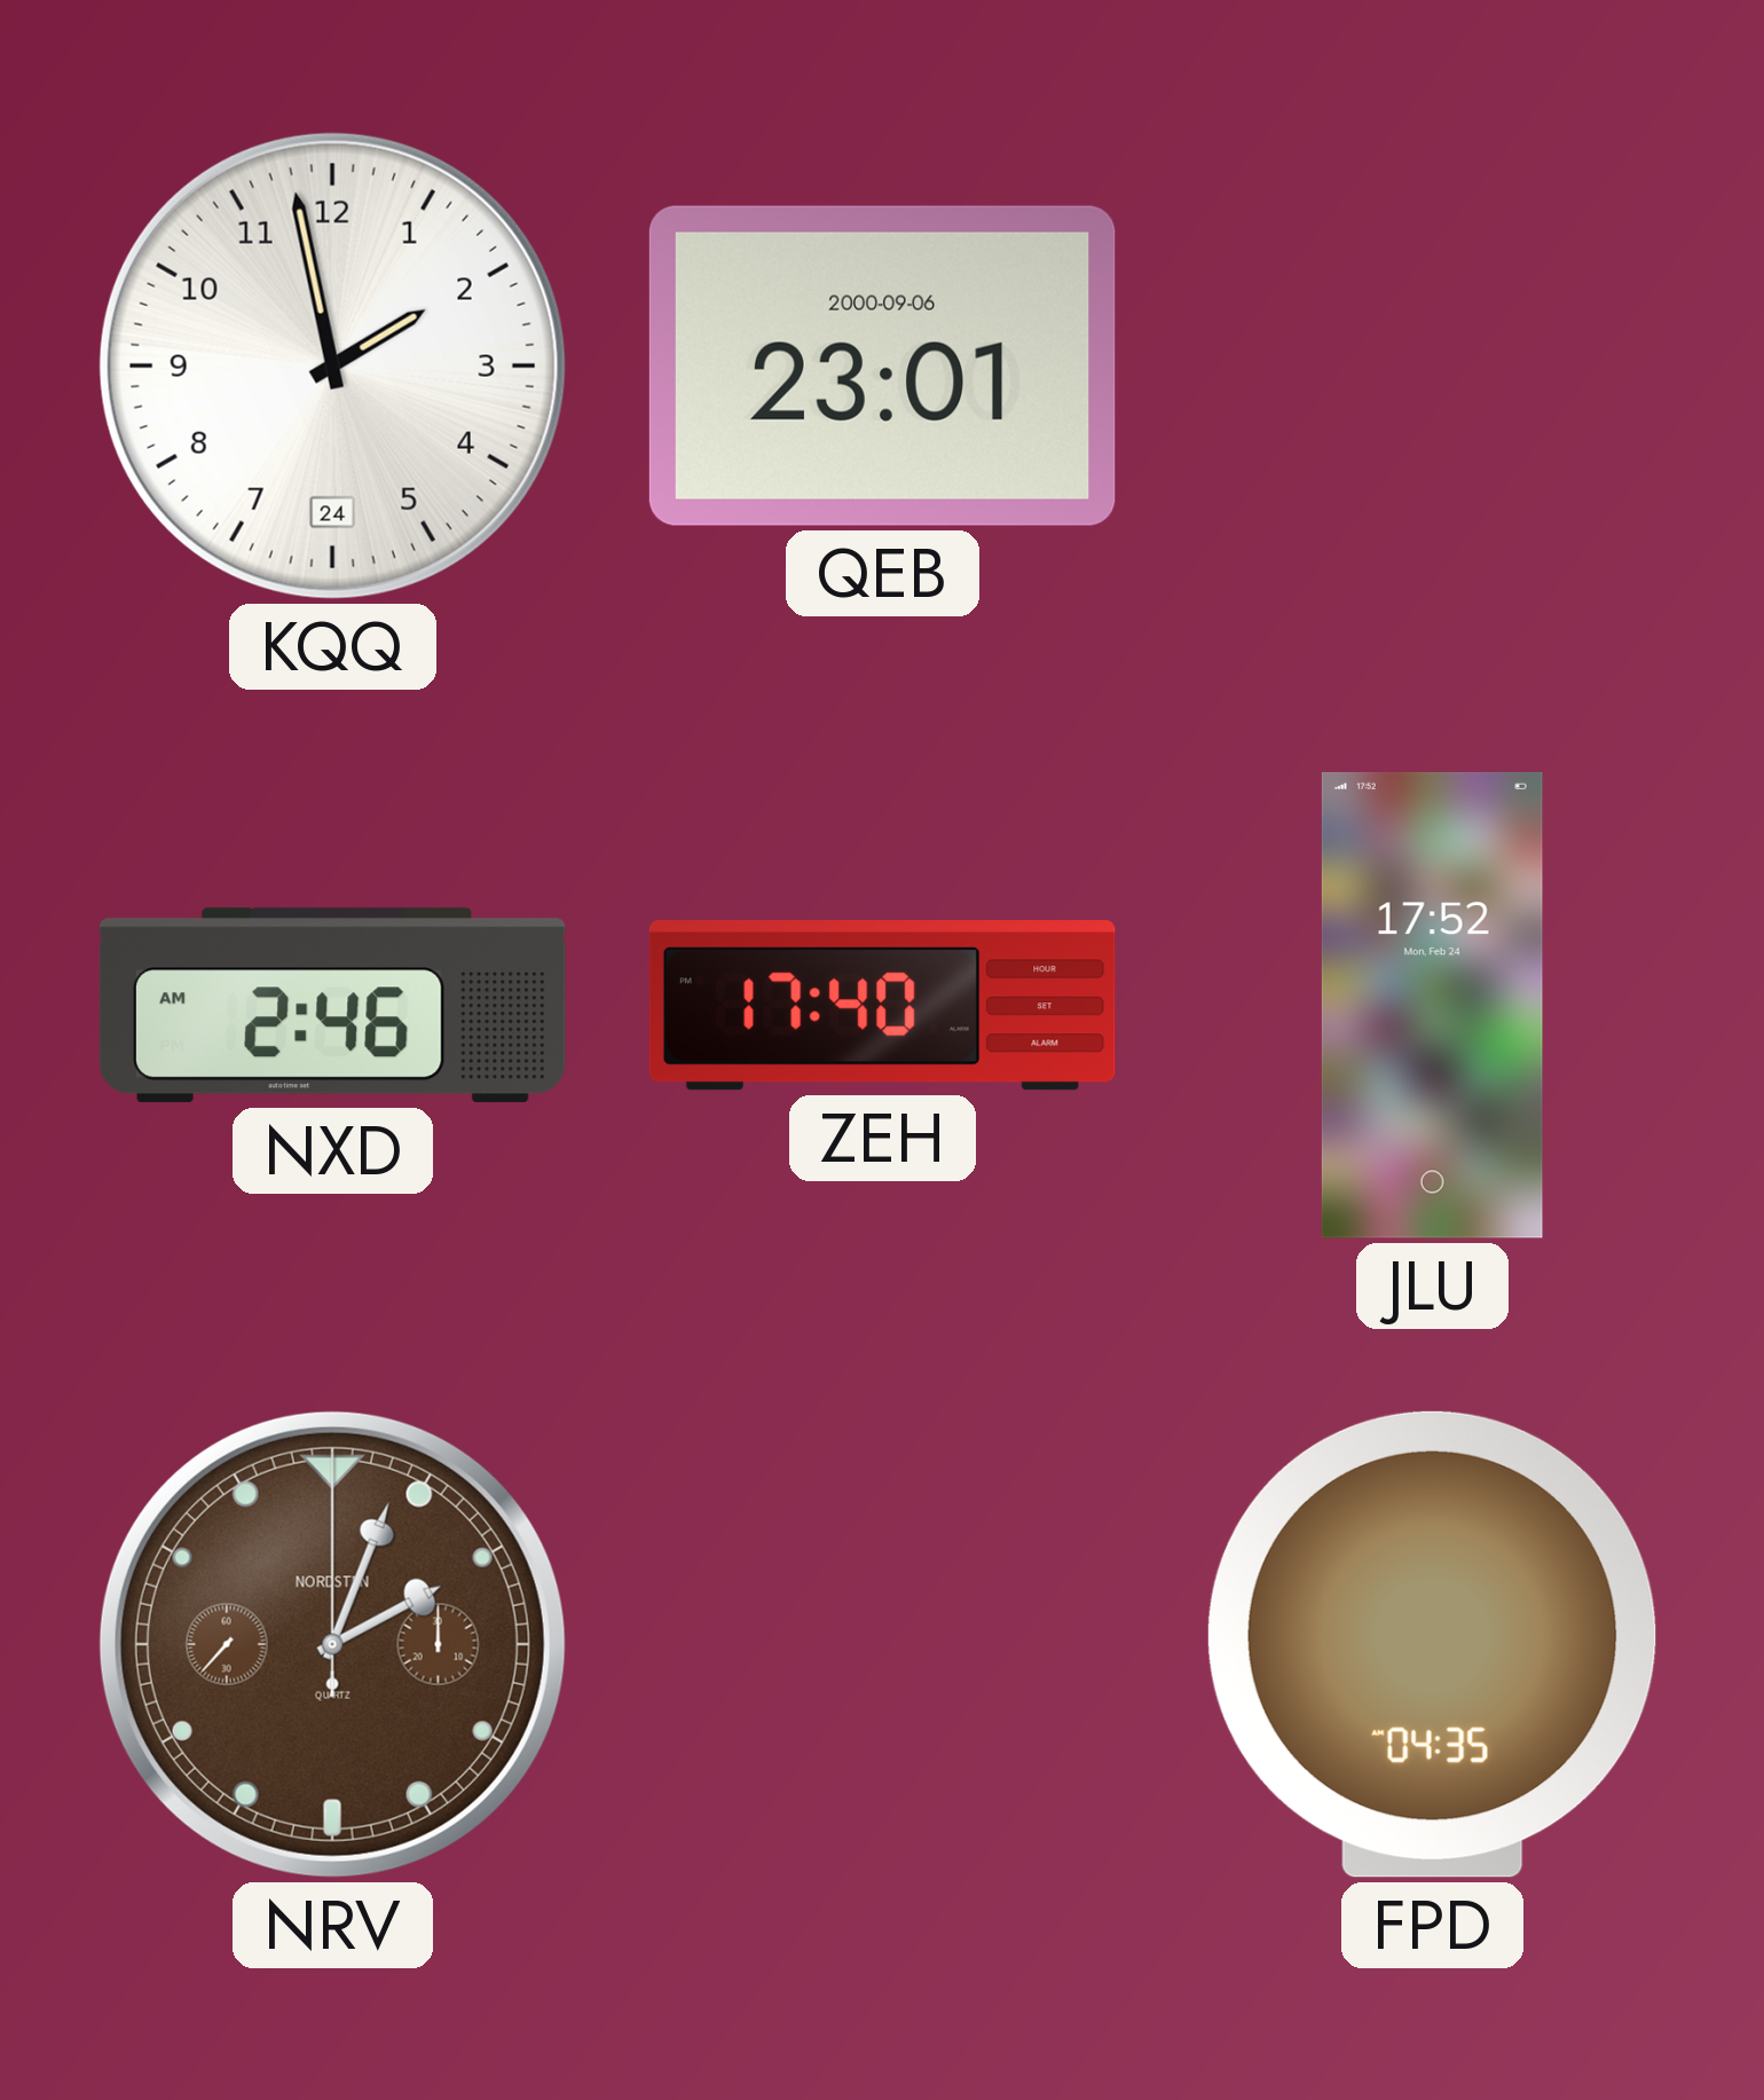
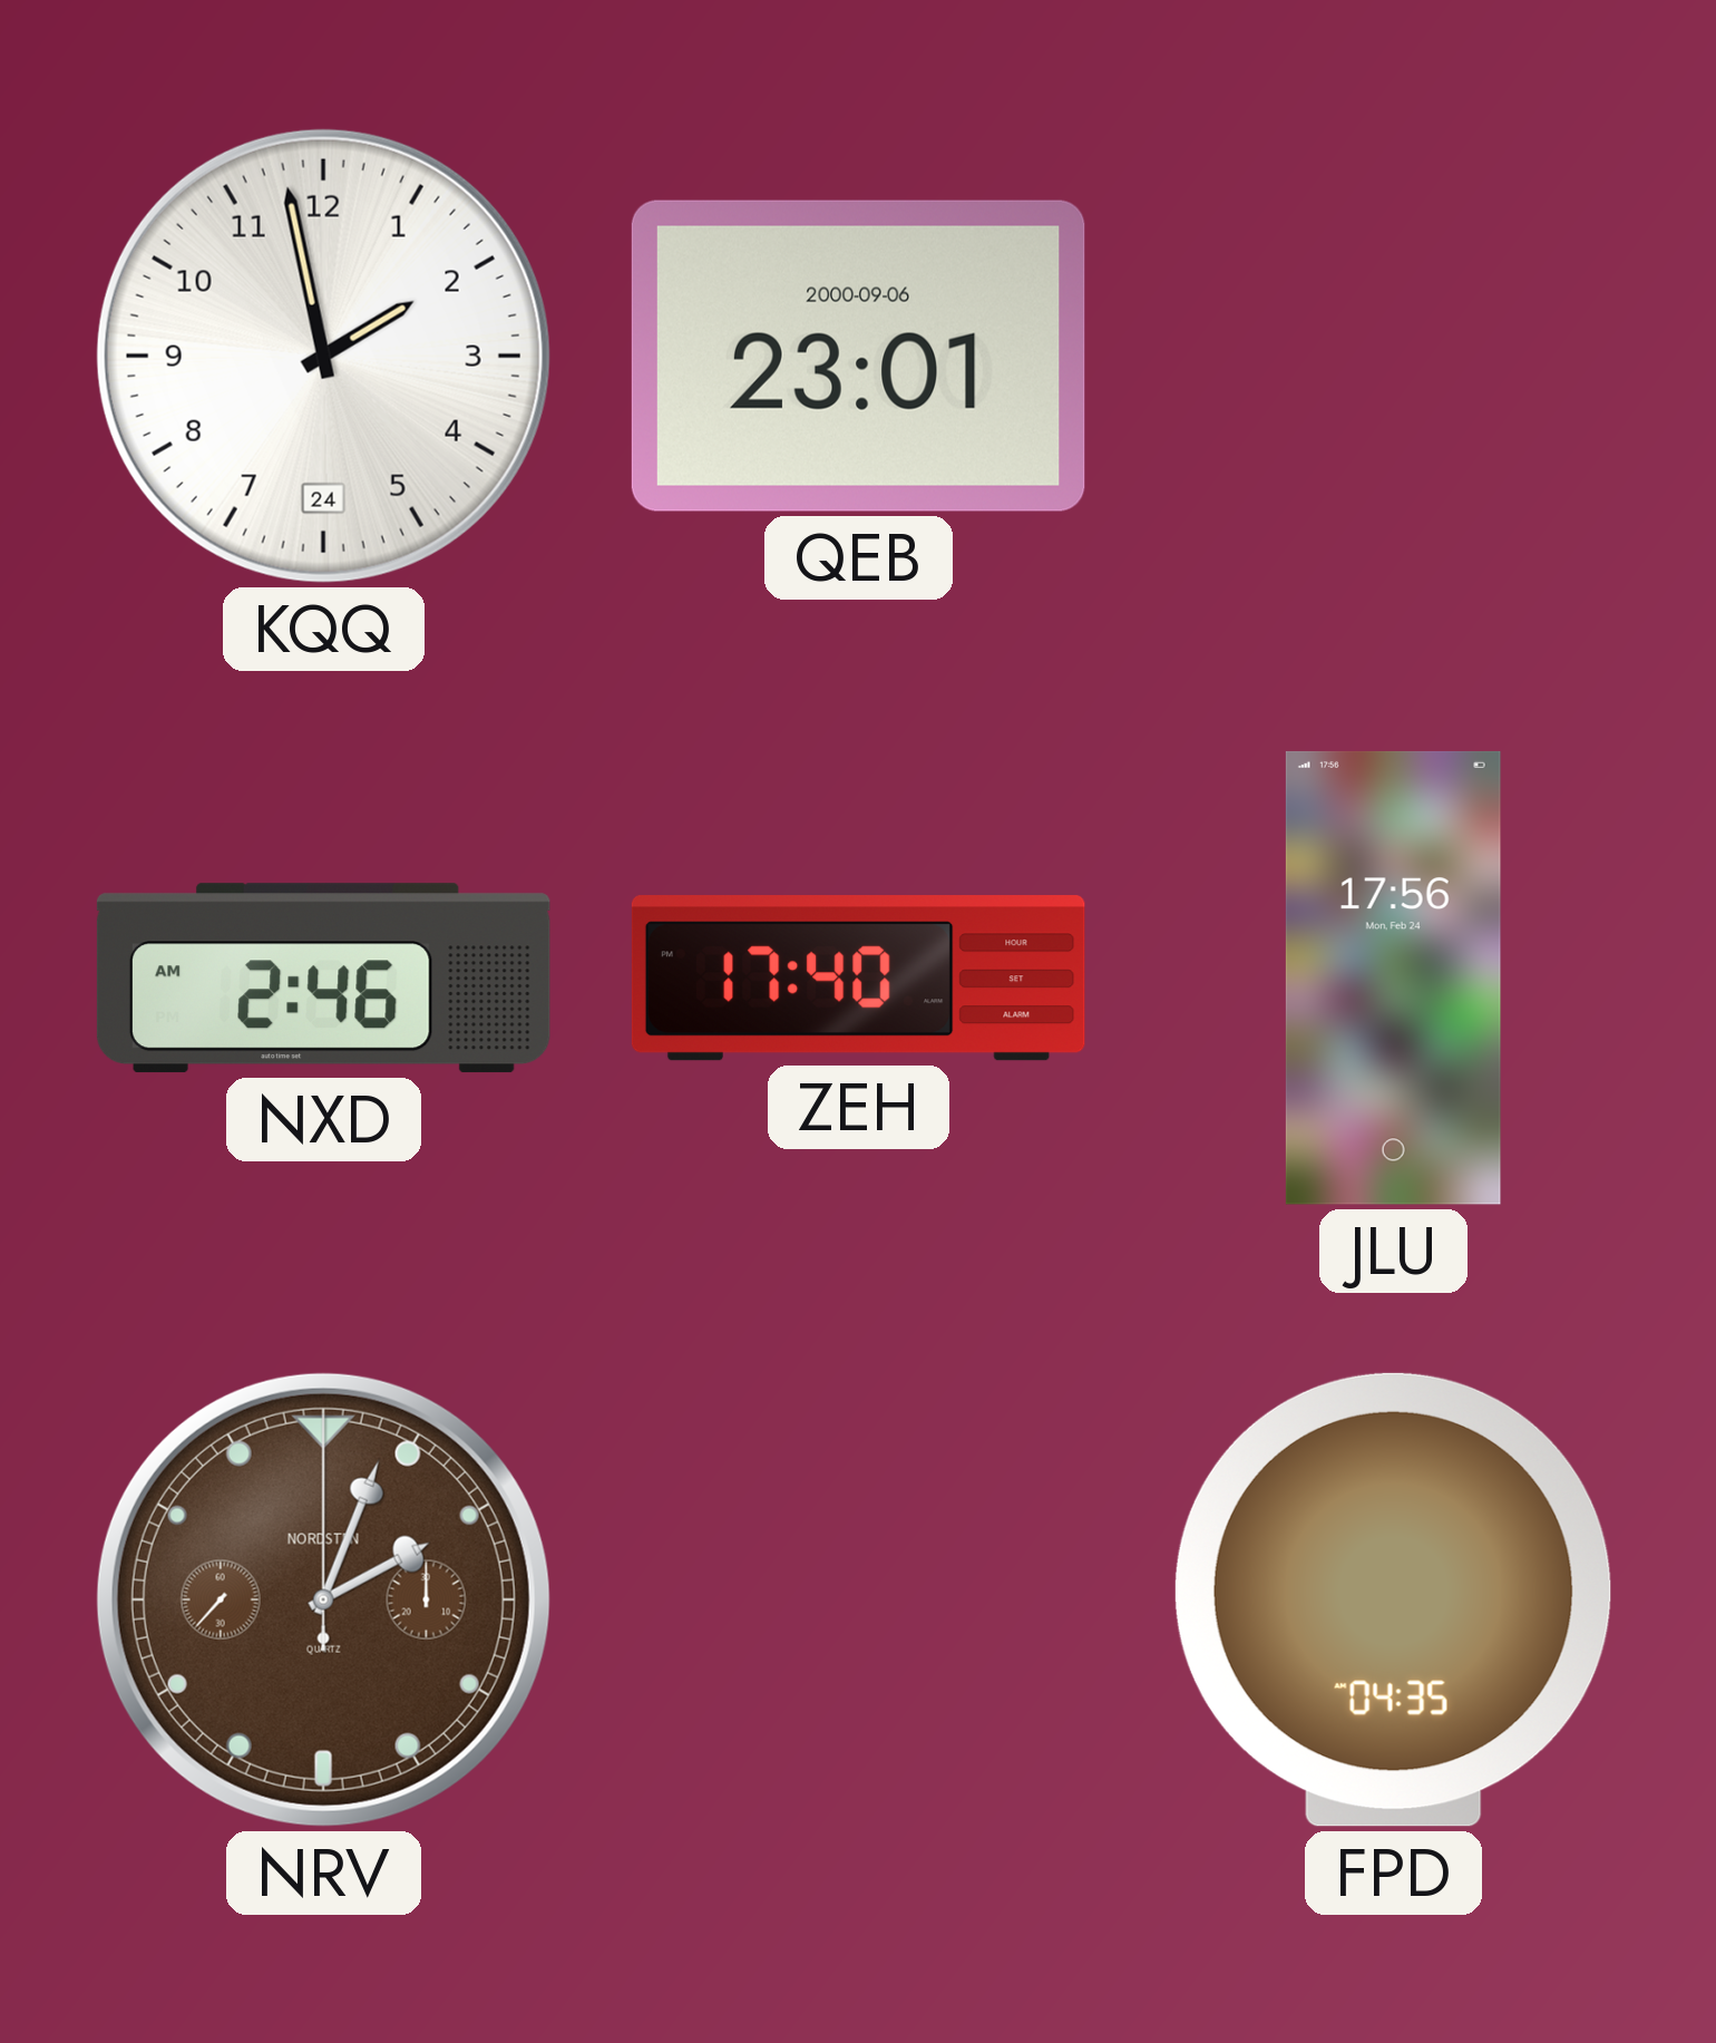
JLU: 17:52 -> 17:56 (1393, 977)
